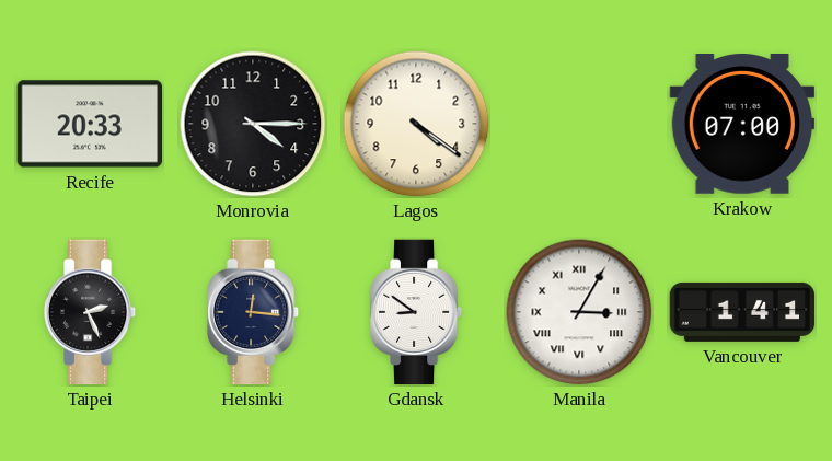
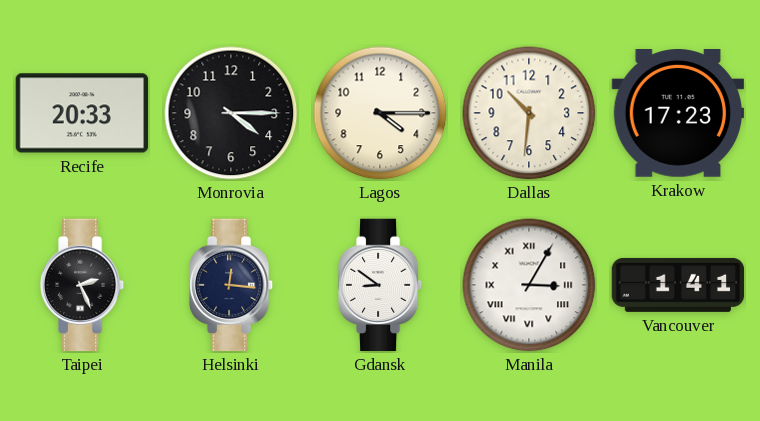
Lagos: 4:21 -> 4:15 (380, 113)
Dallas: none -> 10:31 (529, 113)
Krakow: 07:00 -> 17:23 (678, 114)
